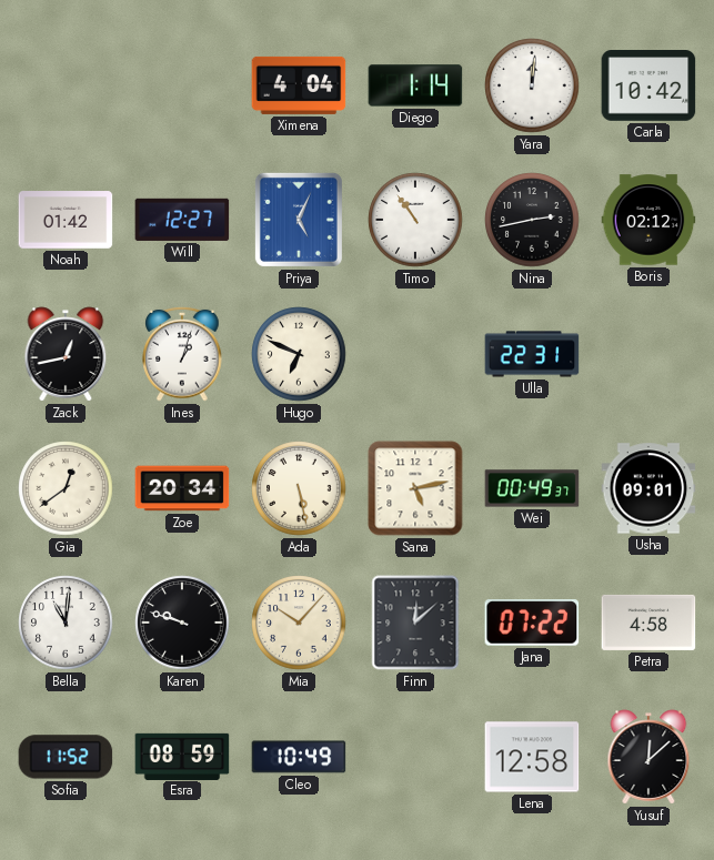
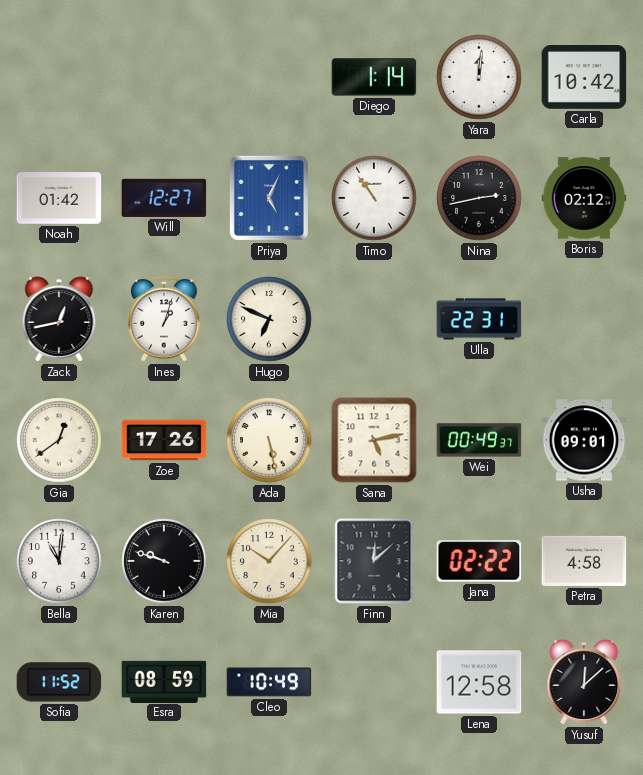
Ximena: 4:04 -> none (299, 85)
Zoe: 20:34 -> 17:26 (164, 440)
Jana: 07:22 -> 02:22 (479, 561)
